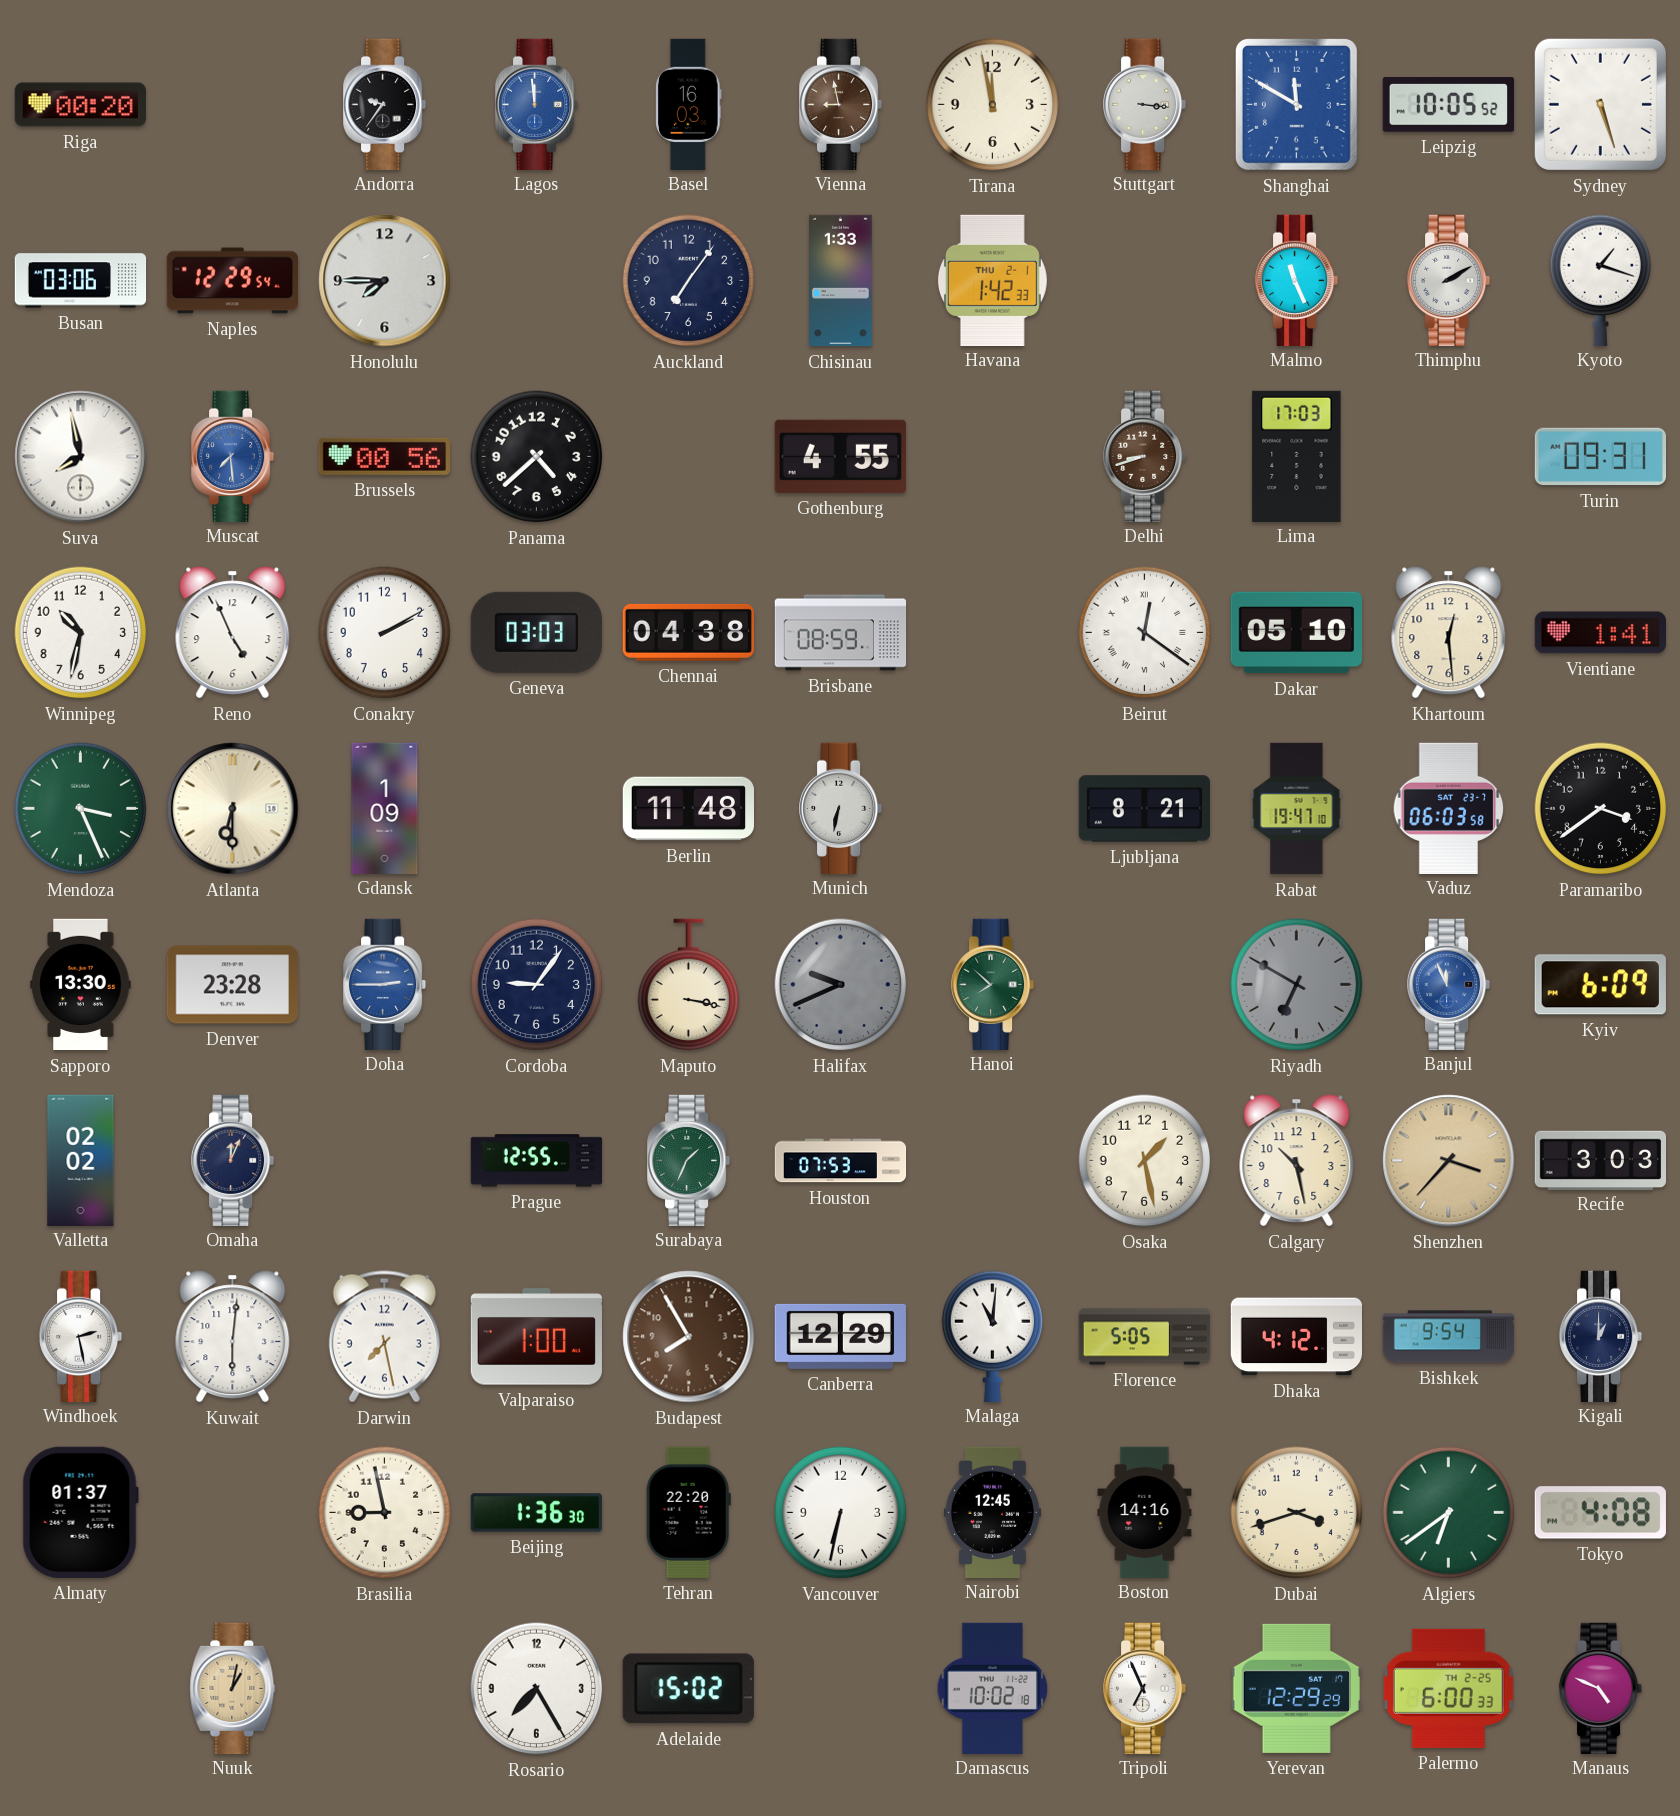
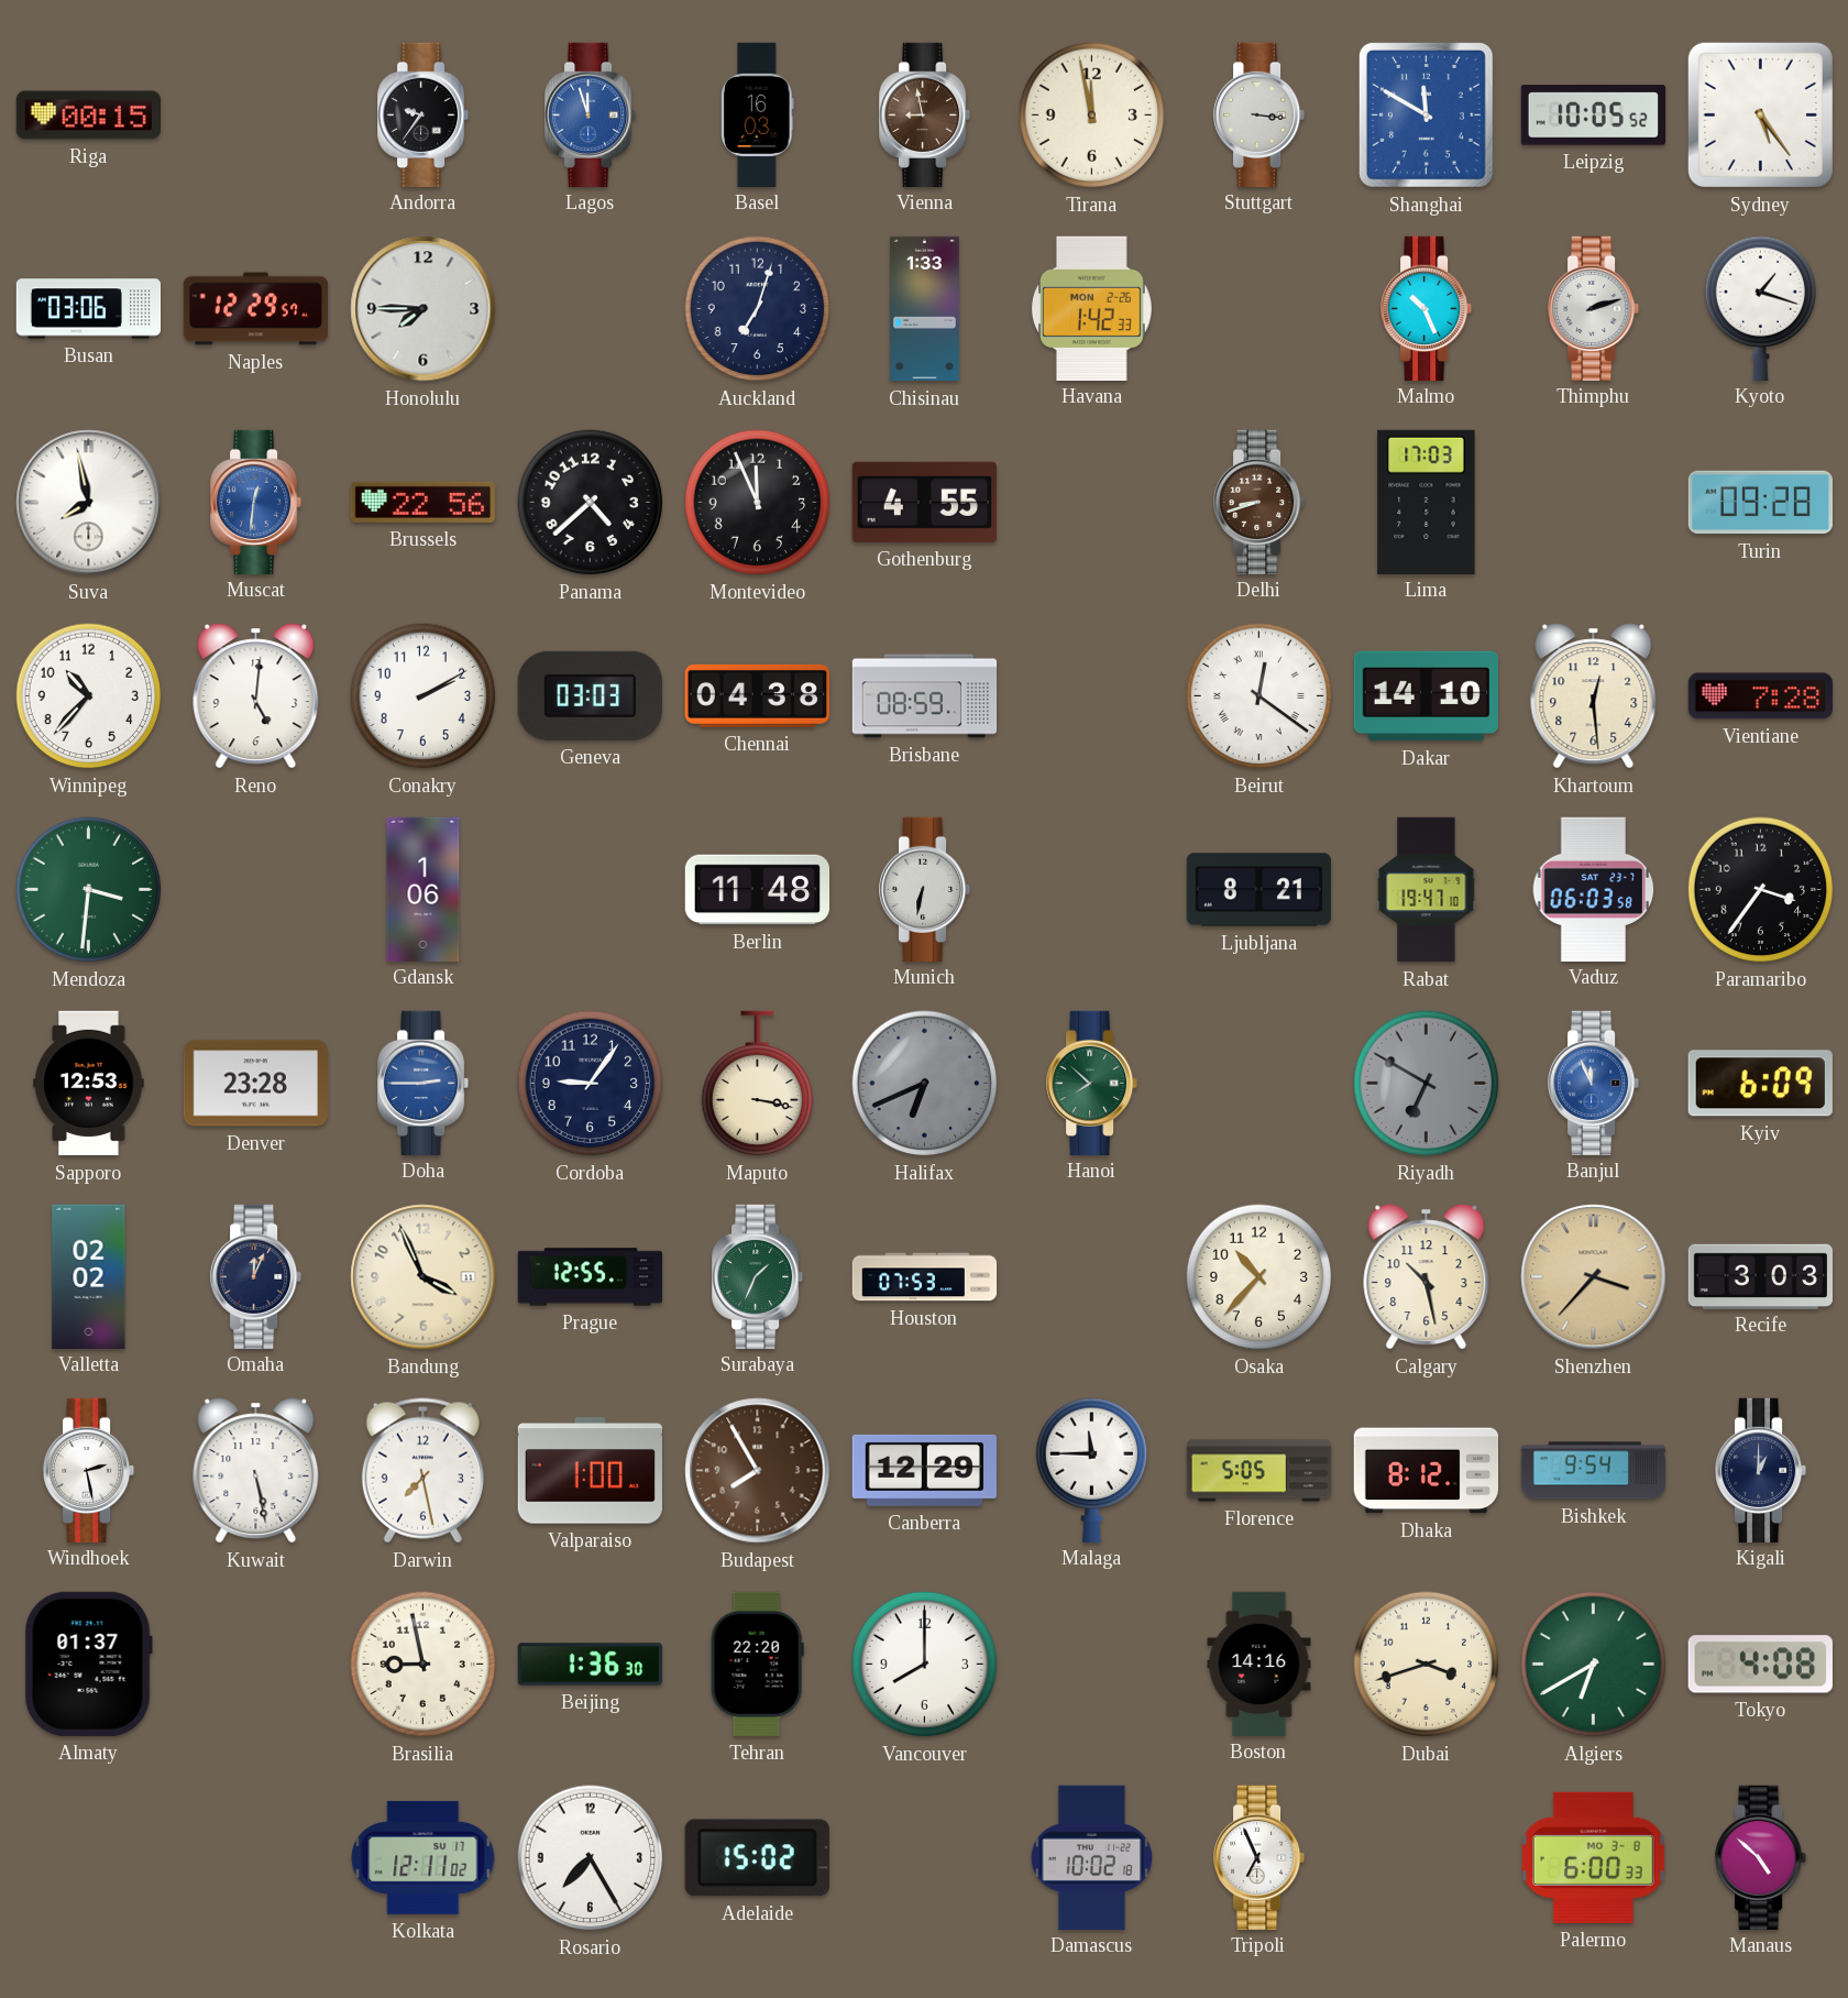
Riga: 00:20 -> 00:15 (88, 116)
Lagos: 11:59 -> 11:57 (592, 114)
Sydney: 5:27 -> 5:24 (1760, 114)
Naples: 12:29:54 -> 12:29:57 (256, 309)
Auckland: 7:06 -> 7:03 (758, 309)
Havana date: THU 2-1 -> MON 2-26 (1091, 308)
Malmo: 11:26 -> 10:26 (1428, 308)
Thimphu: 2:10 -> 2:12 (1595, 308)
Muscat: 7:29 -> 12:31 (257, 502)
Brussels: 00:56 -> 22:56 (422, 502)
Montevideo: none -> 11:56 (758, 503)
Turin: 09:31 -> 09:28 (1760, 503)
Winnipeg: 10:32 -> 10:37 (89, 696)
Reno: 4:56 -> 5:01 (256, 696)
Dakar: 05:10 -> 14:10 (1426, 696)
Vientiane: 1:41 -> 7:28 (1760, 696)
Mendoza: 3:26 -> 3:31 (89, 890)
Atlanta: 6:30 -> none (233, 809)
Gdansk: 1:09 -> 1:06 (424, 889)
Paramaribo: 3:39 -> 3:36 (1761, 890)
Sapporo: 13:30 -> 12:53 (89, 1084)
Halifax: 9:41 -> 6:41 (925, 1084)
Bandung: none -> 3:56 (424, 1277)
Osaka: 1:28 -> 10:37 (1259, 1277)
Kuwait: 6:01 -> 5:28 (256, 1471)
Malaga: 11:01 -> 11:45 (1092, 1470)
Dhaka: 4:12 -> 8:12 (1426, 1471)
Vancouver: 6:32 -> 8:00 (925, 1665)
Nairobi: 12:45 -> none (992, 1512)
Algiers: 6:39 -> 6:40 (1594, 1665)
Nuuk: 1:02 -> none (233, 1688)
Kolkata: none -> 12:11 (424, 1857)
Yerevan: 12:29 -> none (1296, 1688)
Palermo date: TH 2-25 -> MO 3-8 (1593, 1857)
Manaus: 4:49 -> 4:52 (1762, 1857)
